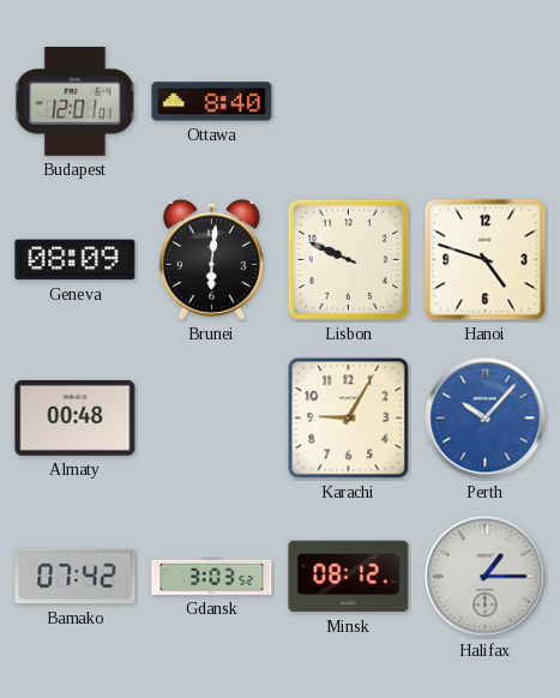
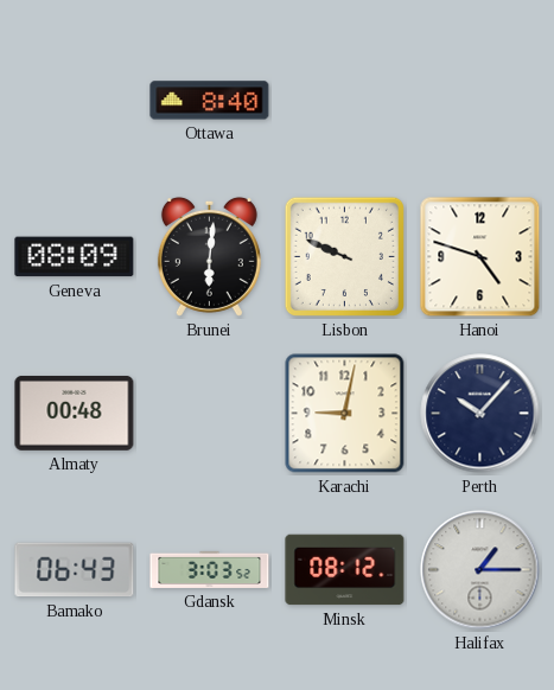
Budapest: 12:01 -> none (76, 102)
Karachi: 9:05 -> 9:02 (345, 414)
Perth dial: blue -> navy (480, 414)
Bamako: 07:42 -> 06:43 (75, 570)
